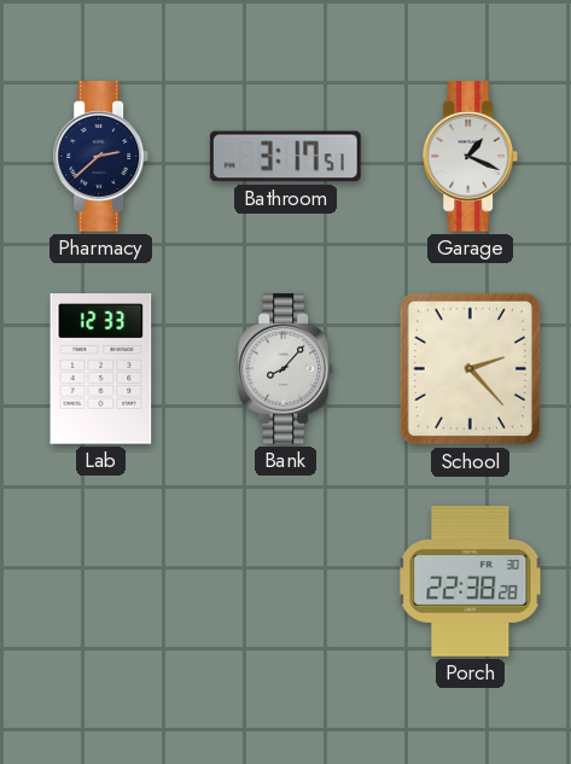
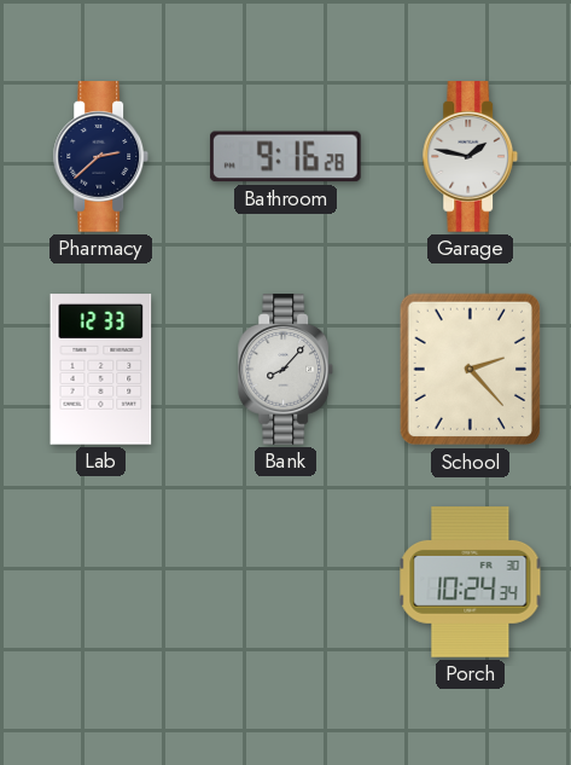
Bathroom: 3:17 -> 9:16 (285, 157)
Garage: 1:19 -> 1:47 (471, 157)
Porch: 22:38 -> 10:24 (471, 583)
